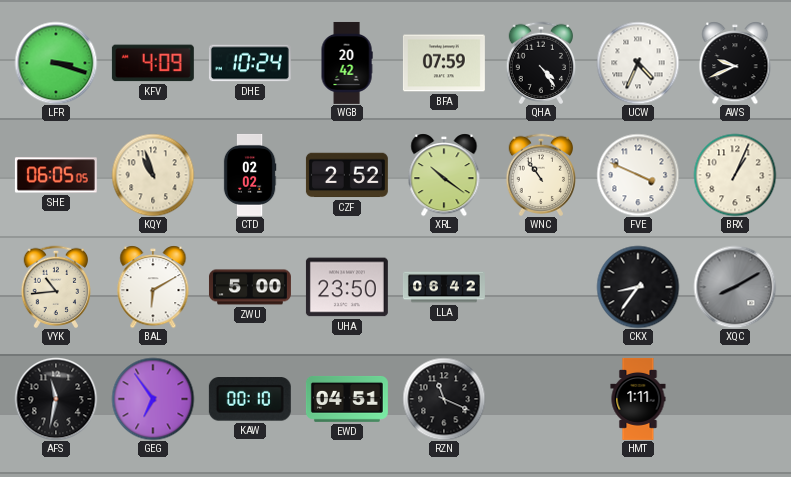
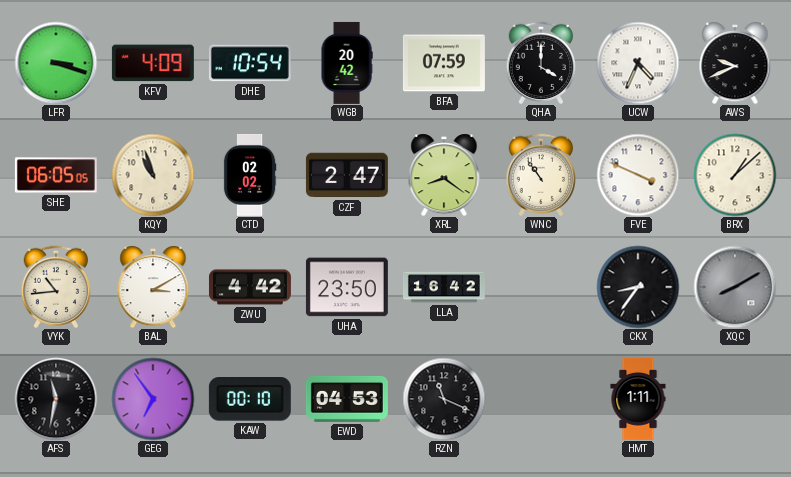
DHE: 10:24 -> 10:54 (250, 63)
QHA: 4:24 -> 4:00 (541, 62)
CZF: 2:52 -> 2:47 (347, 175)
XRL: 10:21 -> 8:21 (444, 175)
BRX: 1:04 -> 1:08 (735, 175)
BAL: 6:10 -> 3:10 (153, 287)
ZWU: 5:00 -> 4:42 (250, 287)
LLA: 06:42 -> 16:42 (444, 287)
EWD: 04:51 -> 04:53 (347, 399)
